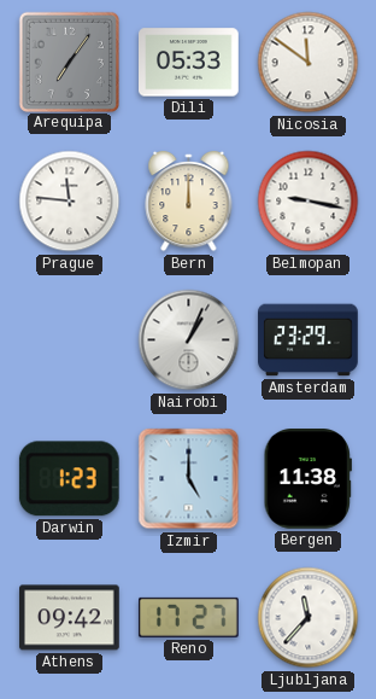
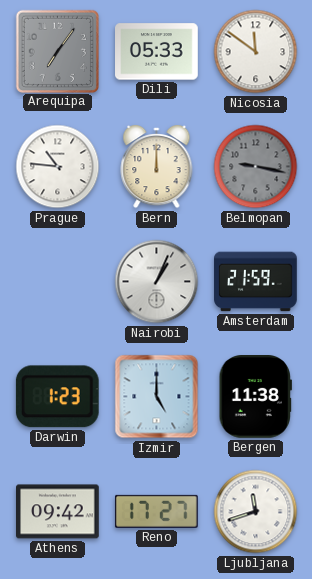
Prague: 11:46 -> 10:46 (58, 167)
Belmopan dial: white -> grey (256, 167)
Amsterdam: 23:29 -> 21:59 (256, 282)
Ljubljana: 11:37 -> 11:42 (256, 512)
